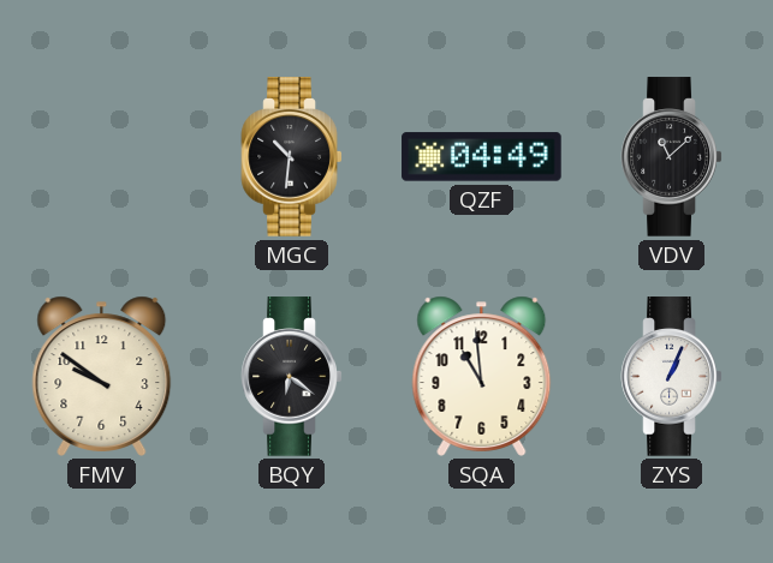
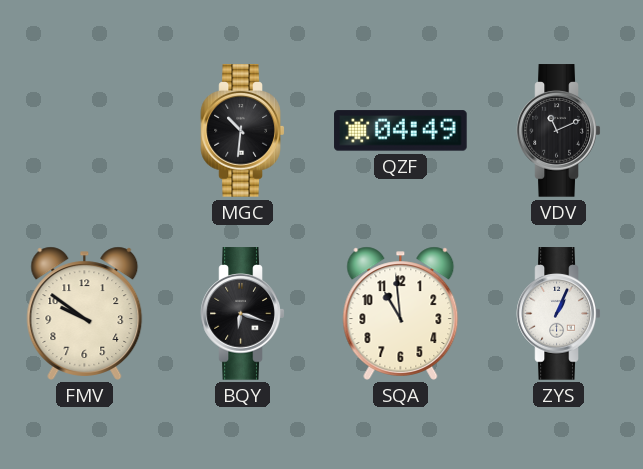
VDV: 11:08 -> 11:11 (559, 131)
BQY: 6:21 -> 6:18 (243, 314)
